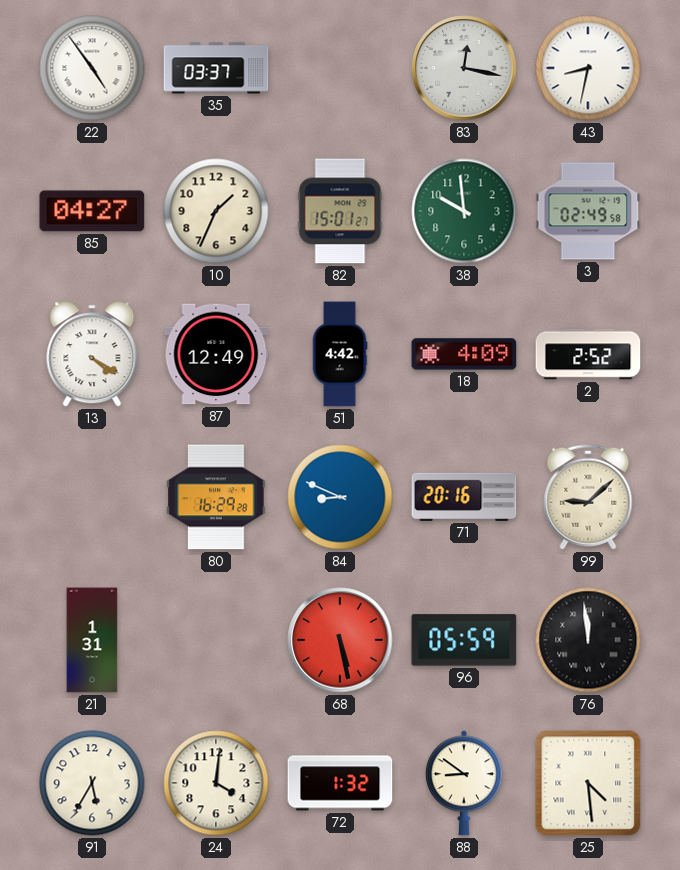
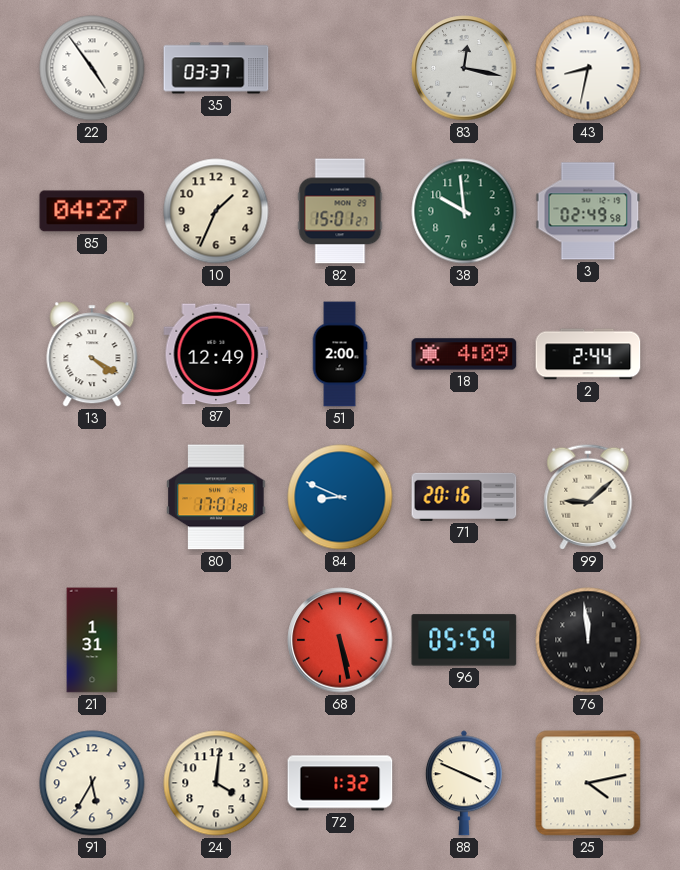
51: 4:42 -> 2:00 (340, 354)
2: 2:52 -> 2:44 (588, 354)
80: 16:29 -> 17:01 (216, 497)
88: 8:51 -> 3:49 (464, 783)
25: 4:29 -> 4:13 (588, 783)
